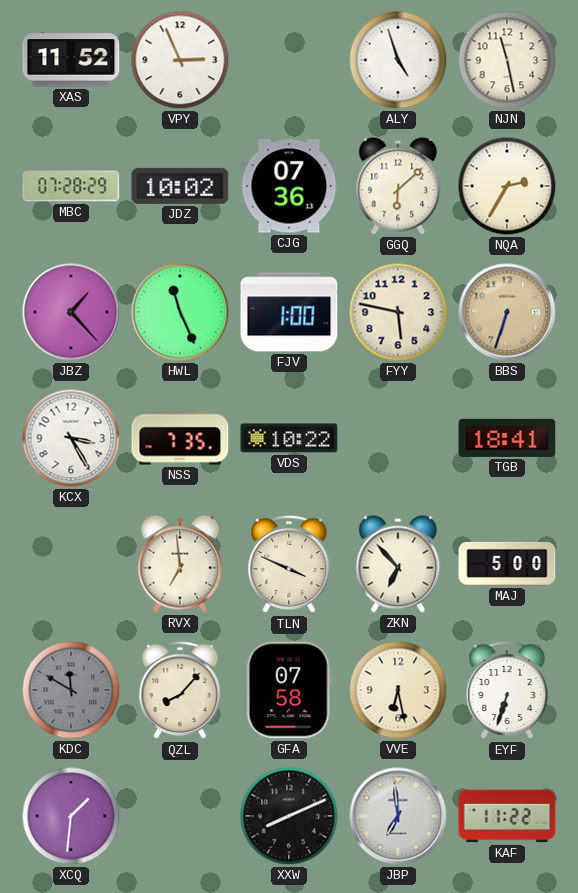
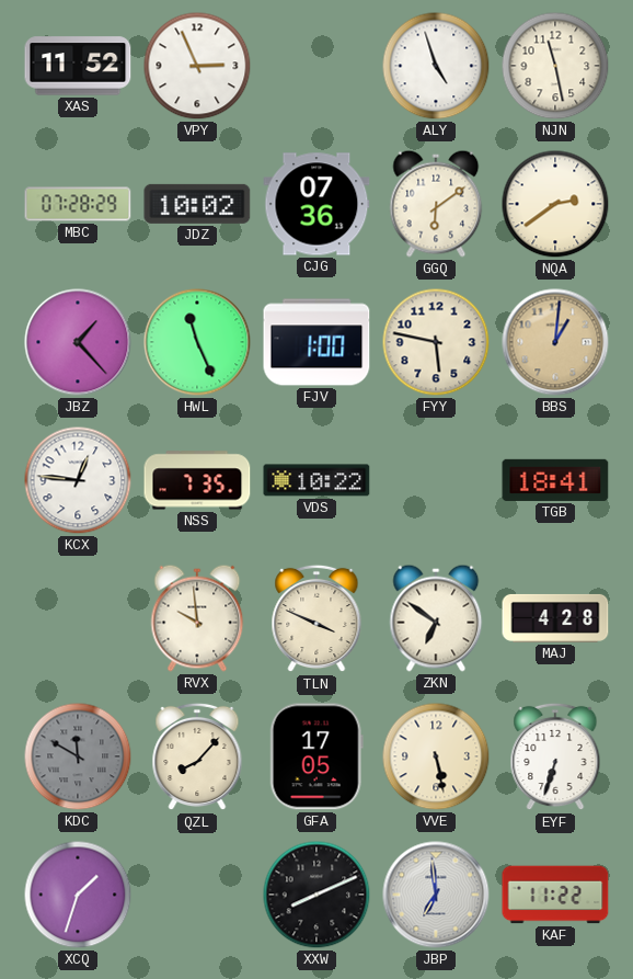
GGQ: 6:08 -> 6:09 (436, 204)
NQA: 2:35 -> 2:39 (555, 204)
BBS: 6:33 -> 1:01 (555, 342)
KCX: 3:25 -> 12:46 (78, 480)
RVX: 6:59 -> 9:59 (197, 618)
ZKN: 6:53 -> 6:51 (436, 618)
MAJ: 5:00 -> 4:28 (555, 618)
GFA: 07:58 -> 17:05 (316, 756)
VVE: 6:28 -> 5:28 (436, 756)
XCQ: 1:31 -> 1:33 (78, 895)
